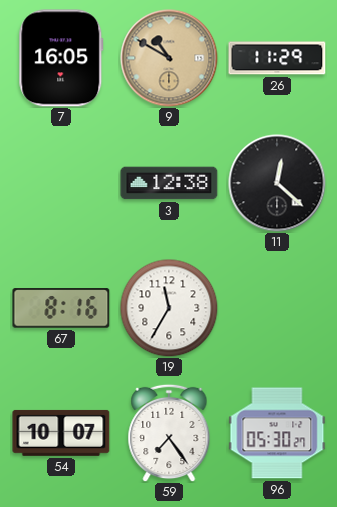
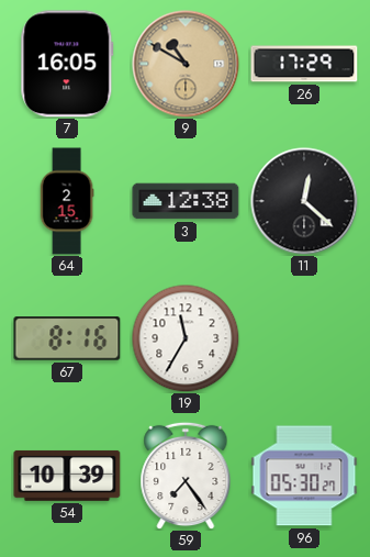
26: 11:29 -> 17:29 (304, 64)
64: none -> 2:15 (67, 201)
54: 10:07 -> 10:39 (67, 476)
